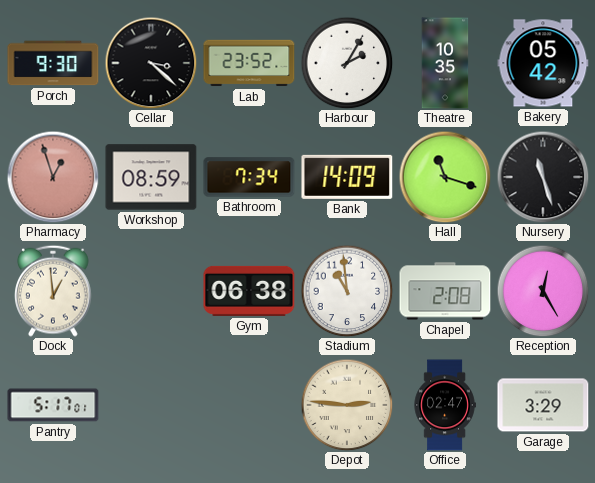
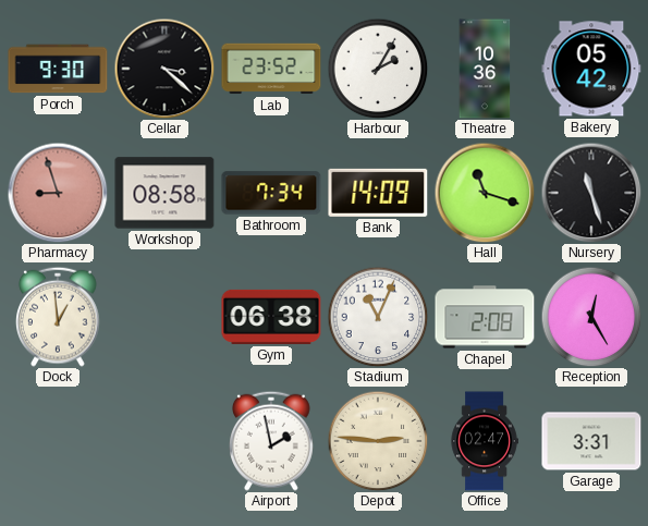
Theatre: 10:35 -> 10:36 (485, 69)
Pharmacy: 12:57 -> 8:57 (58, 193)
Workshop: 08:59 -> 08:58 (164, 193)
Stadium: 10:59 -> 11:04 (378, 317)
Pantry: 5:17 -> none (53, 405)
Airport: none -> 1:58 (272, 441)
Garage: 3:29 -> 3:31 (591, 441)
